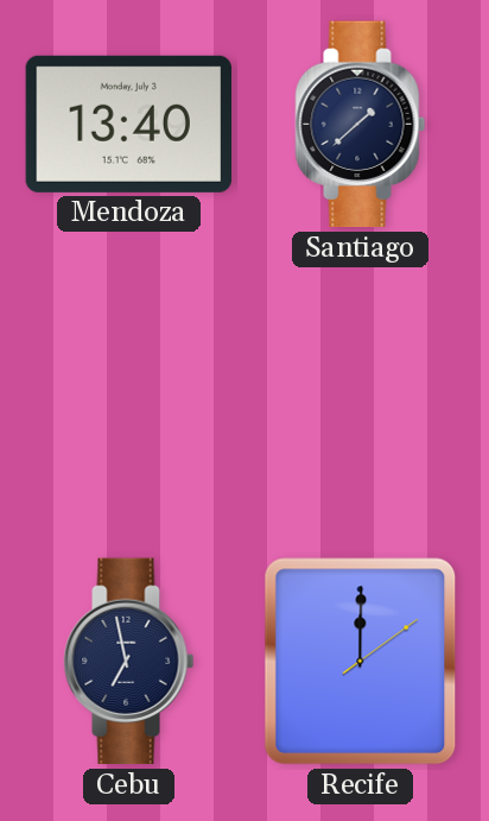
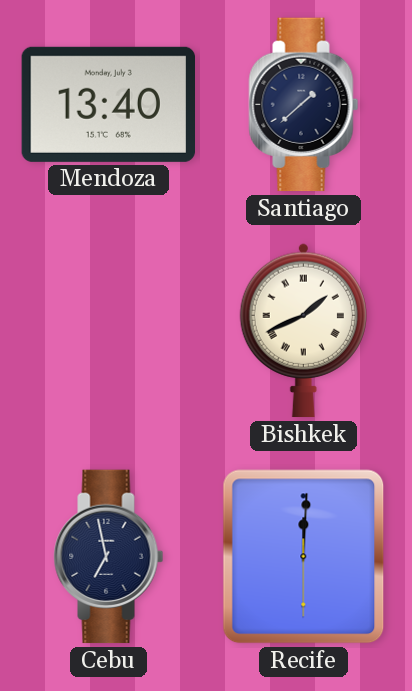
Bishkek: none -> 1:41 (303, 331)
Recife: 12:00:09 -> 12:00:30 (304, 557)
